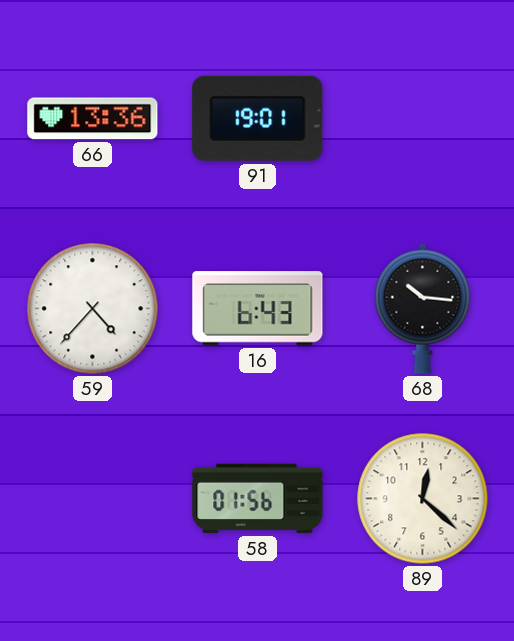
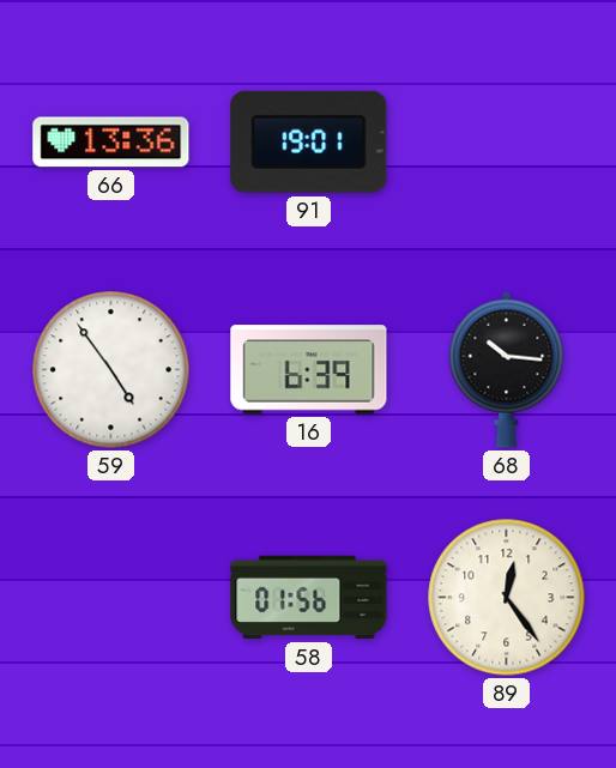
59: 4:37 -> 4:54 (111, 370)
16: 6:43 -> 6:39 (309, 370)
89: 12:22 -> 12:24 (507, 598)
